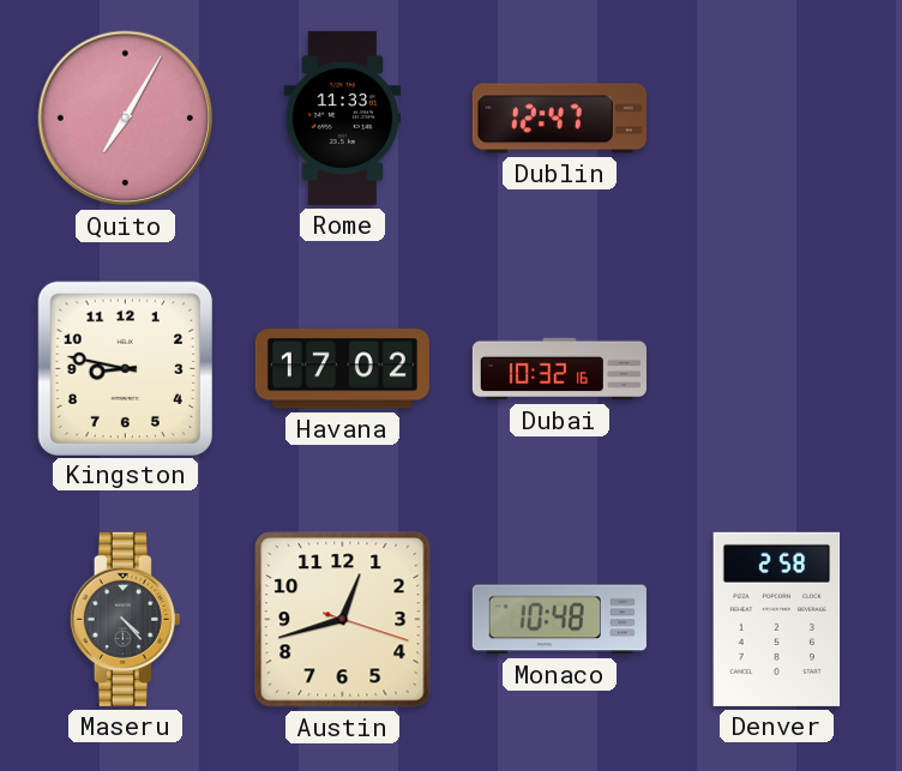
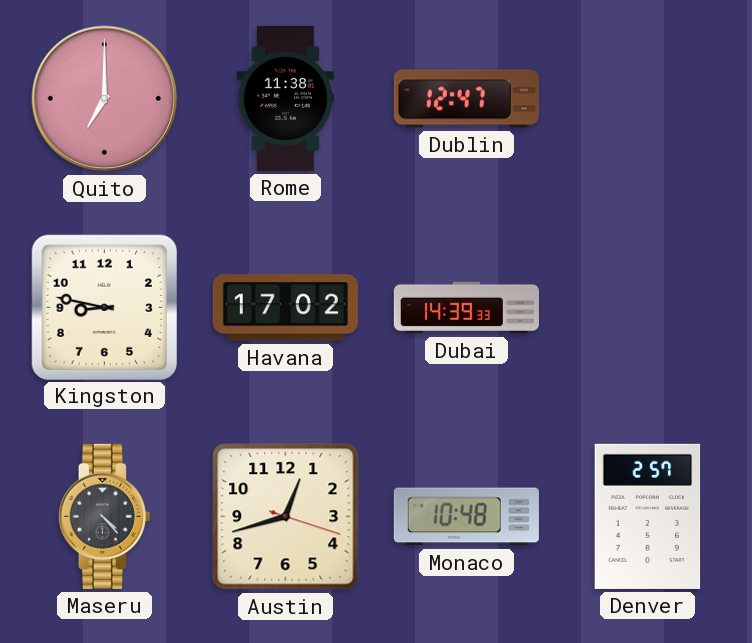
Quito: 7:05 -> 7:00 (105, 99)
Rome: 11:33 -> 11:38 (286, 98)
Dubai: 10:32 -> 14:39 (466, 308)
Denver: 2:58 -> 2:57 (648, 516)
